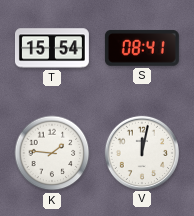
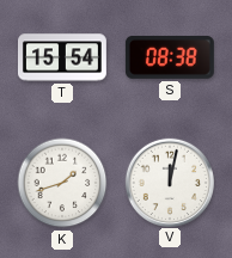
S: 08:41 -> 08:38 (170, 57)
K: 1:46 -> 1:42 (62, 183)
